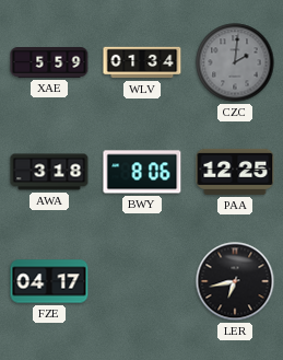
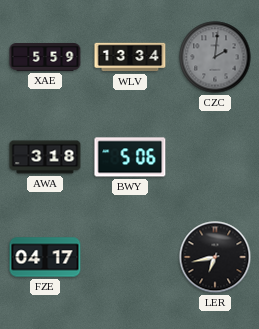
WLV: 01:34 -> 13:34 (130, 57)
BWY: 8:06 -> 5:06 (130, 157)
PAA: 12:25 -> none (235, 172)
